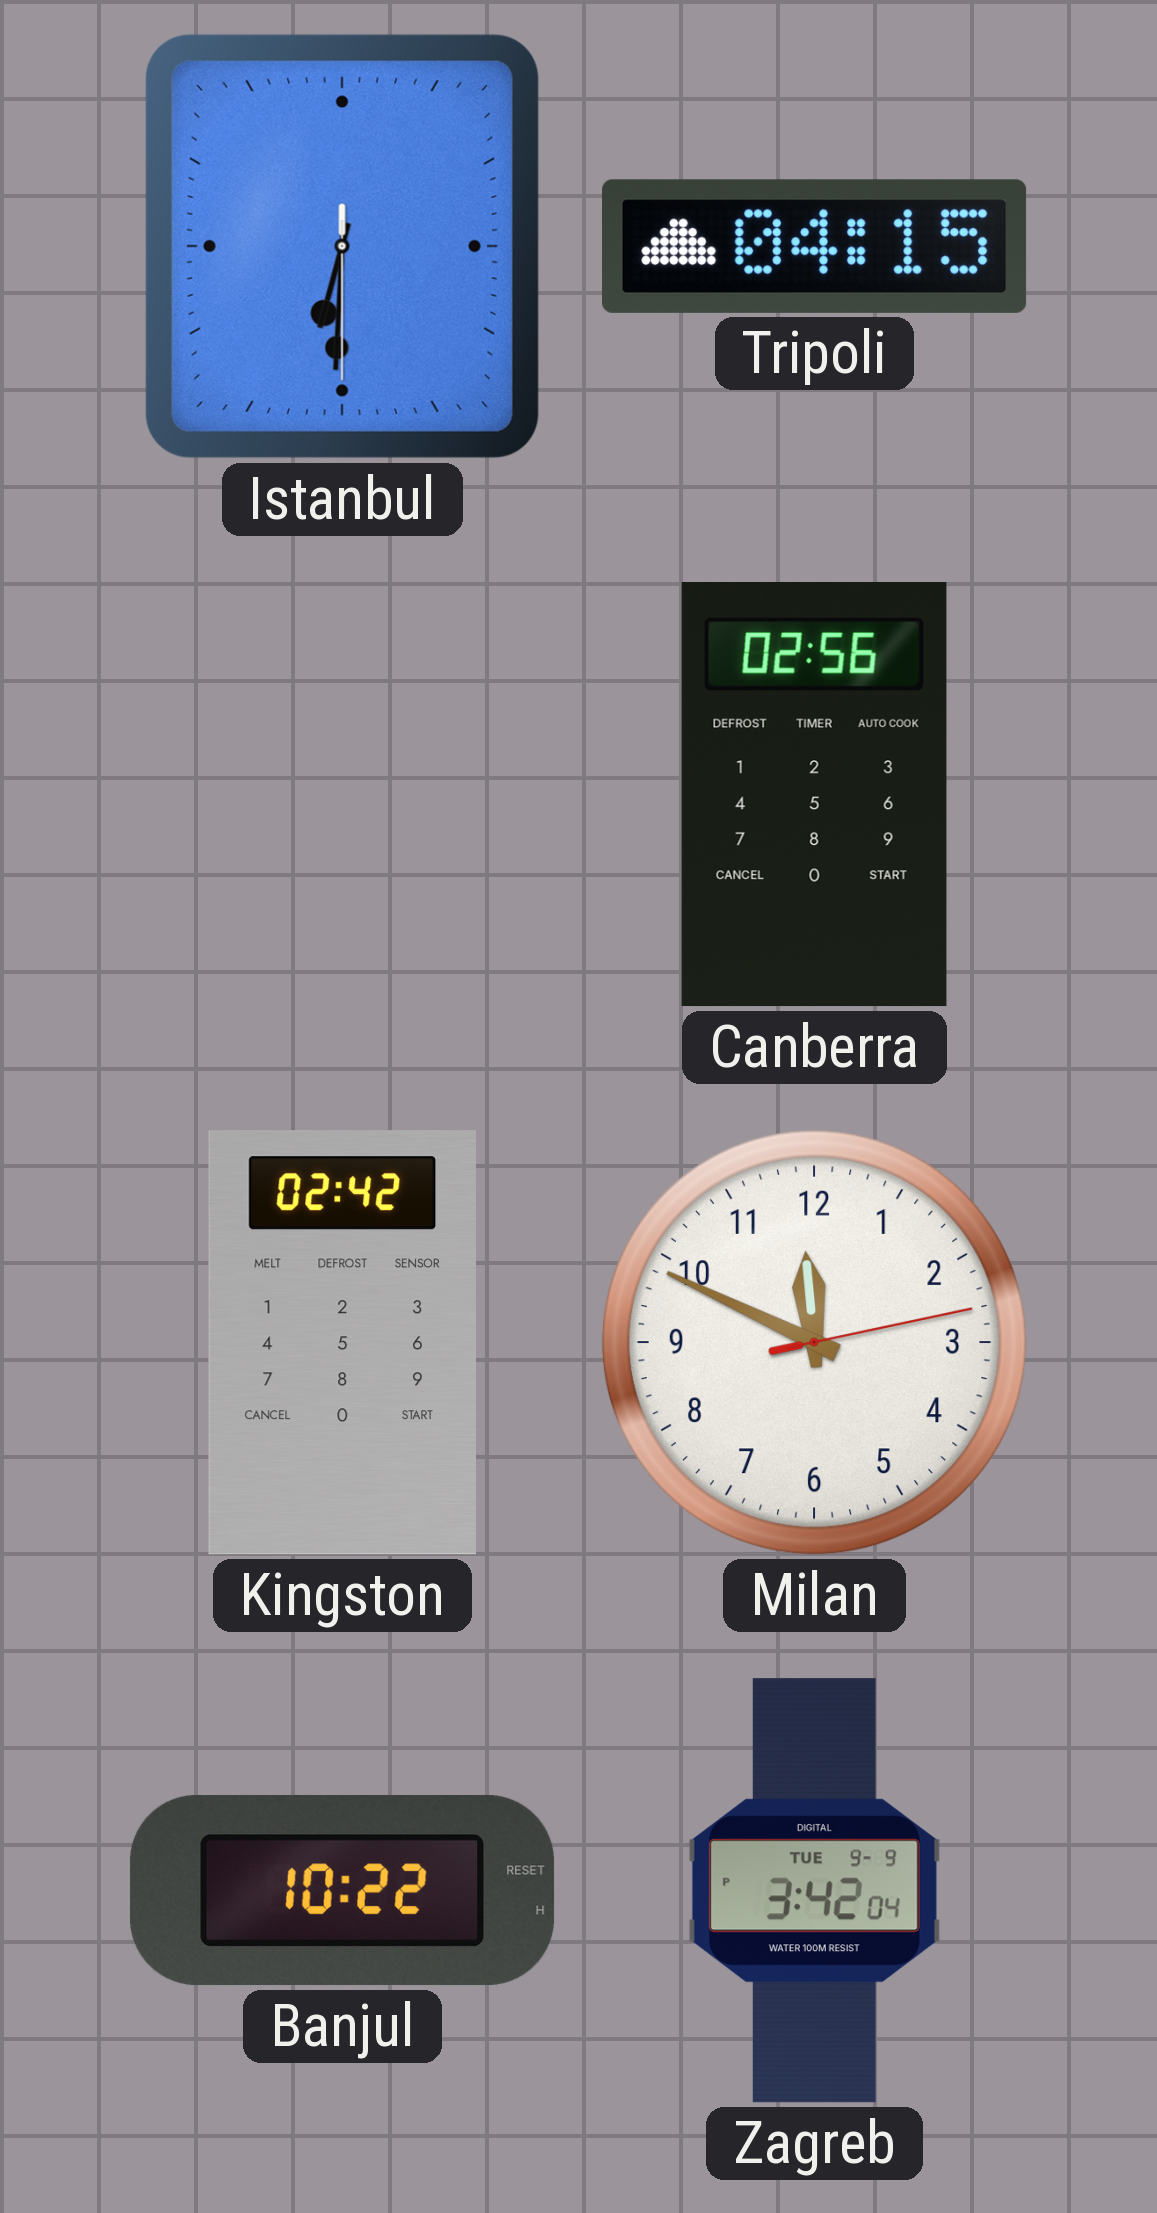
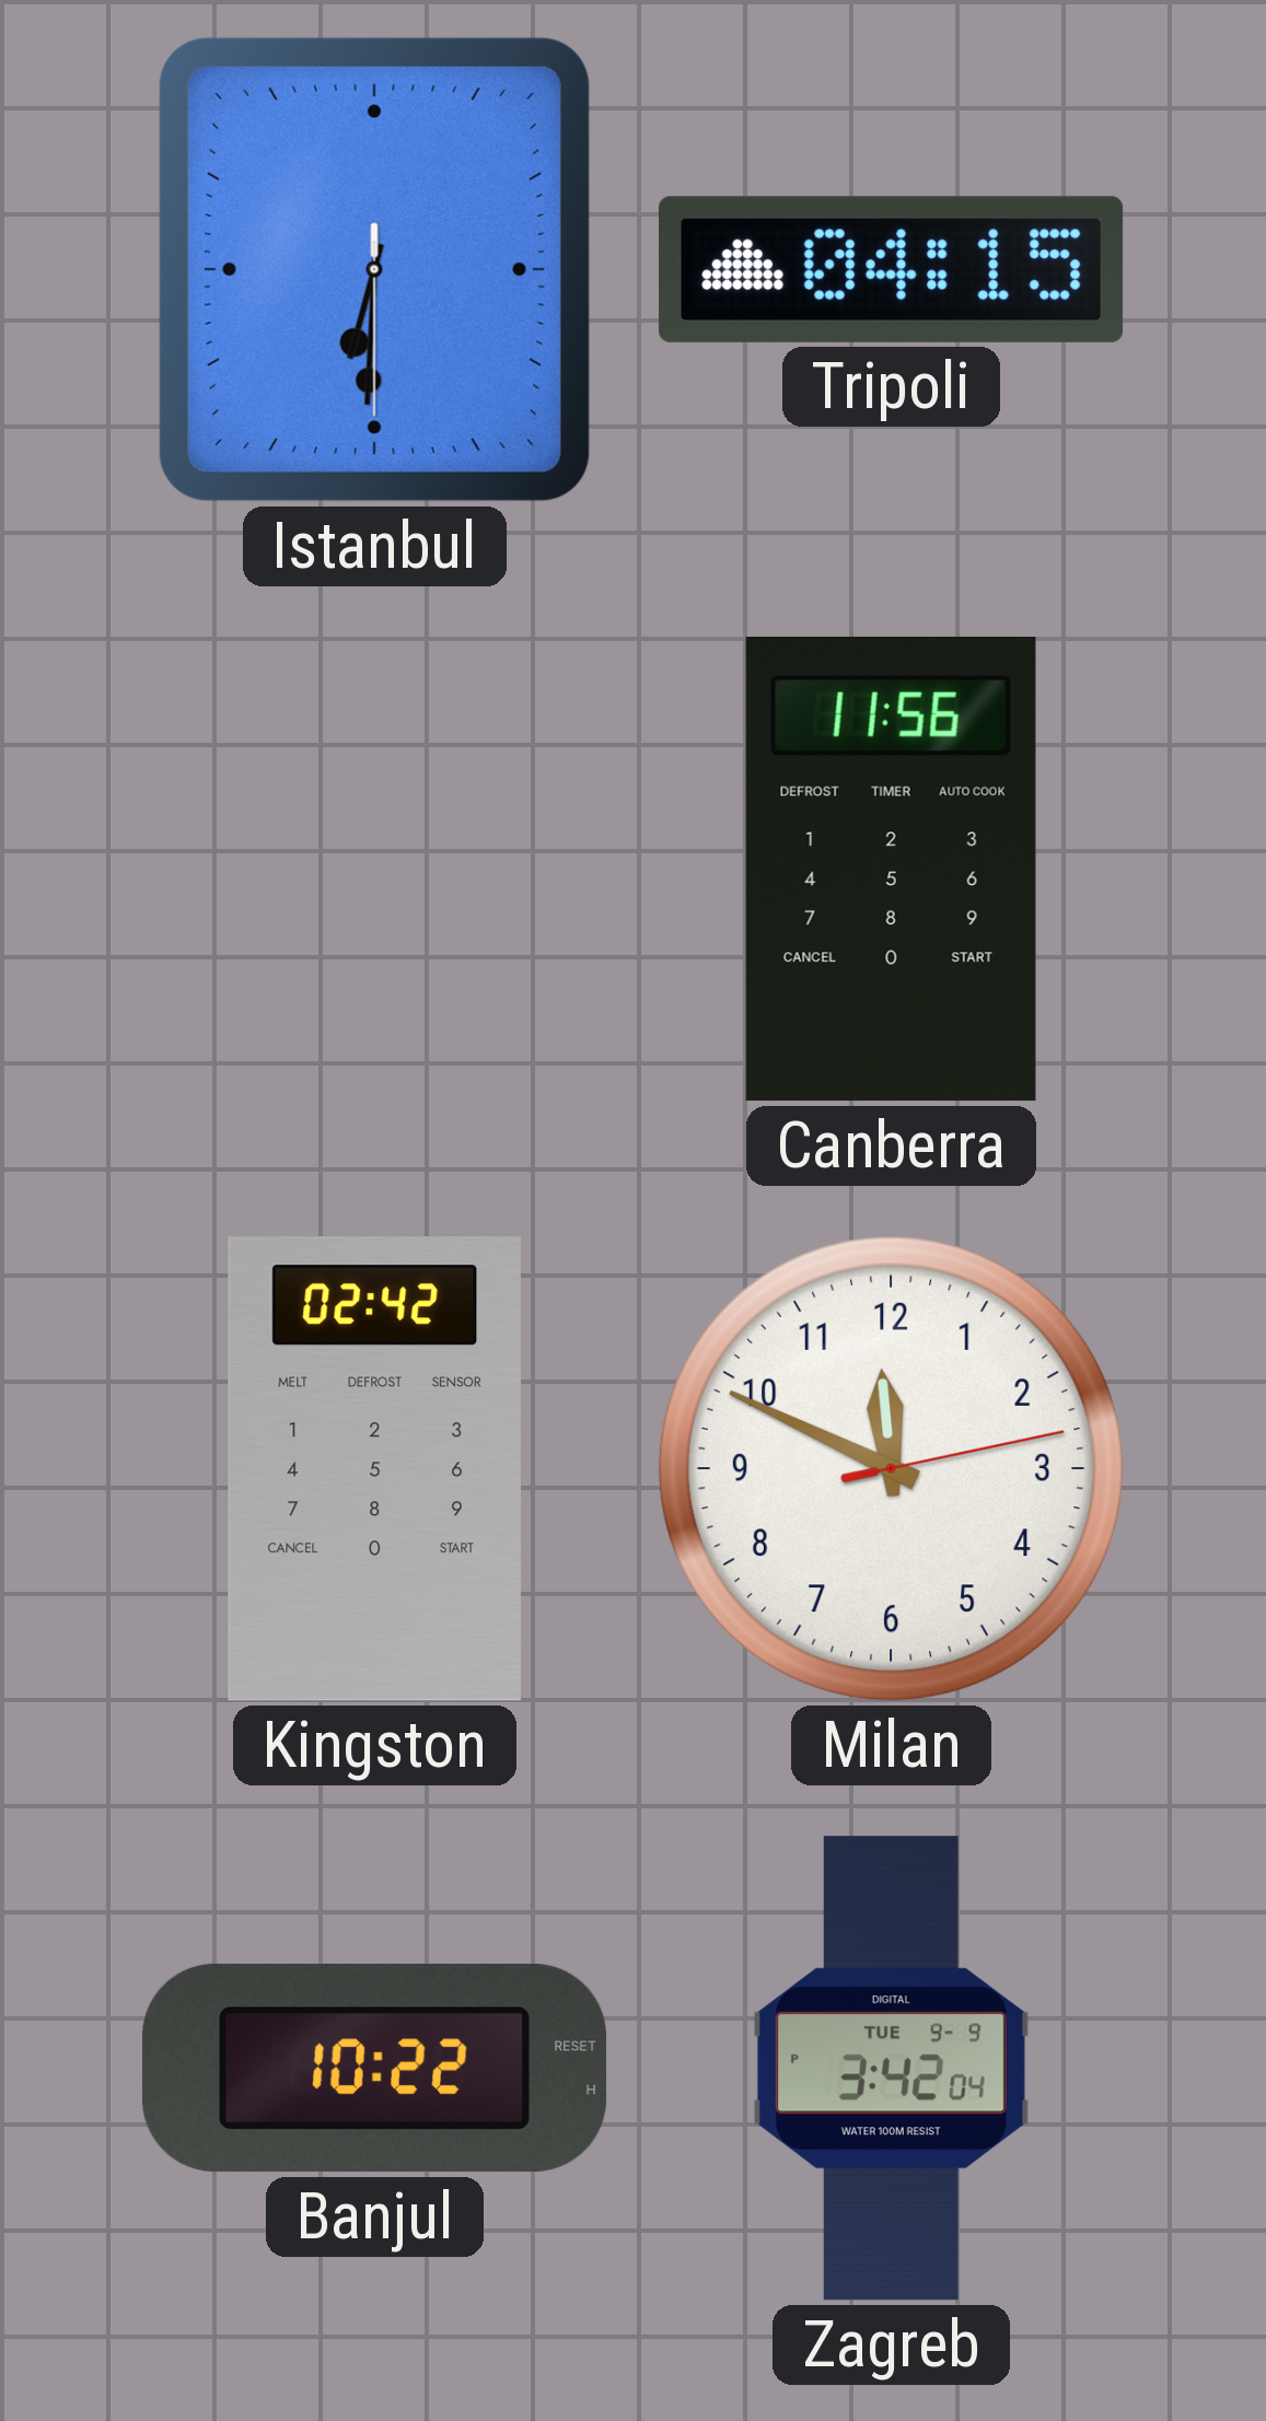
Canberra: 02:56 -> 11:56 (891, 870)
